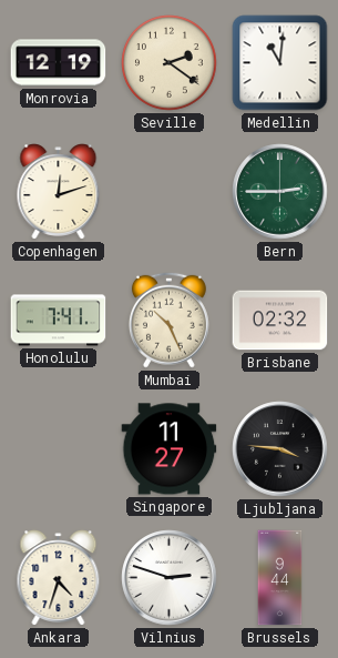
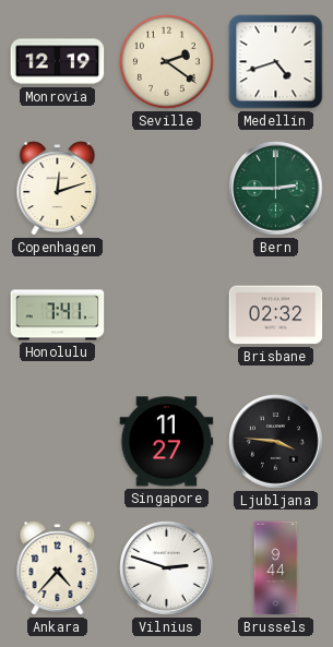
Medellin: 11:01 -> 4:42 (276, 62)
Mumbai: 10:26 -> none (168, 320)
Ankara: 4:33 -> 4:37 (58, 568)
